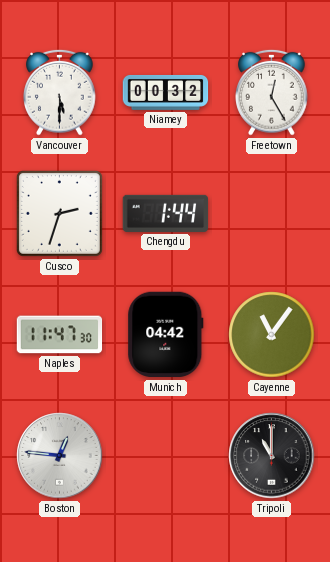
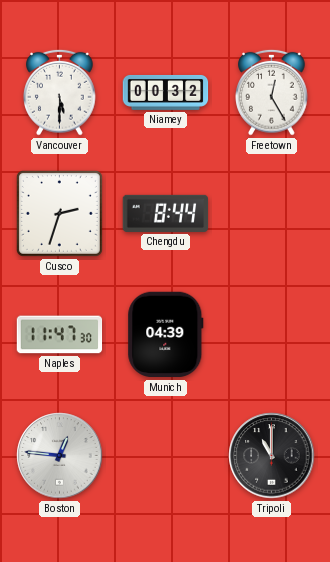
Chengdu: 1:44 -> 8:44 (166, 213)
Munich: 04:42 -> 04:39 (166, 335)
Cayenne: 11:06 -> none (272, 335)
